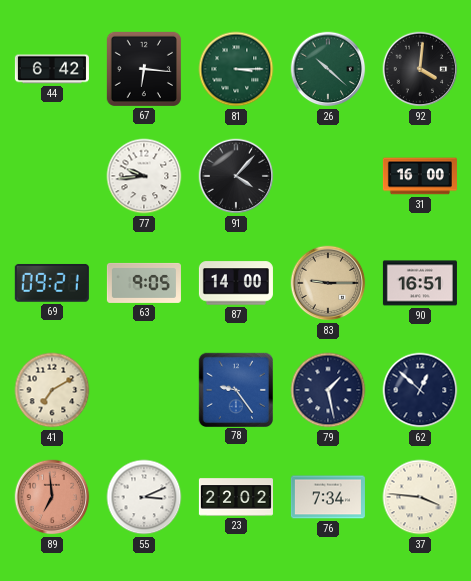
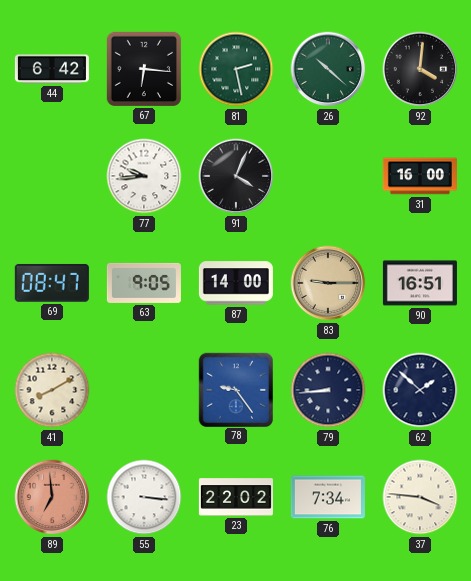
81: 3:15 -> 2:28 (236, 69)
91: 4:07 -> 4:04 (236, 176)
69: 09:21 -> 08:47 (52, 283)
41: 7:10 -> 8:10 (52, 390)
79: 1:28 -> 8:44 (328, 390)
62: 12:52 -> 1:52 (420, 390)
55: 3:11 -> 3:16 (144, 497)
